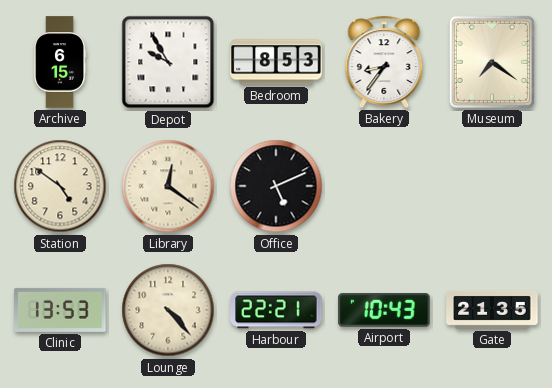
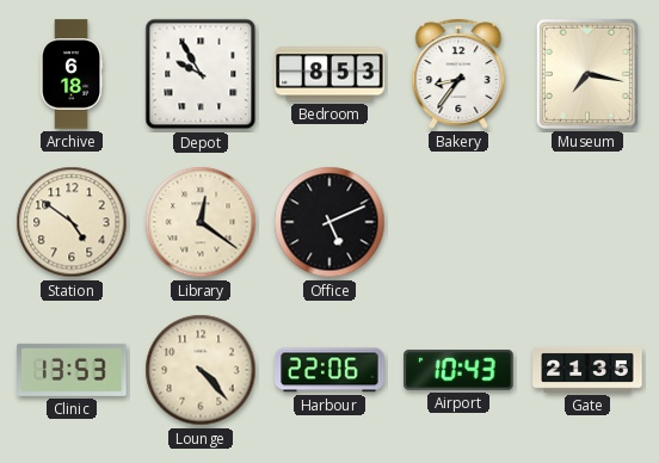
Archive: 6:15 -> 6:18 (72, 74)
Museum: 7:21 -> 7:17 (587, 74)
Harbour: 22:21 -> 22:06 (329, 370)
